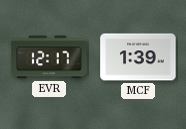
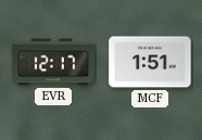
MCF: 1:39 -> 1:51 (150, 62)
